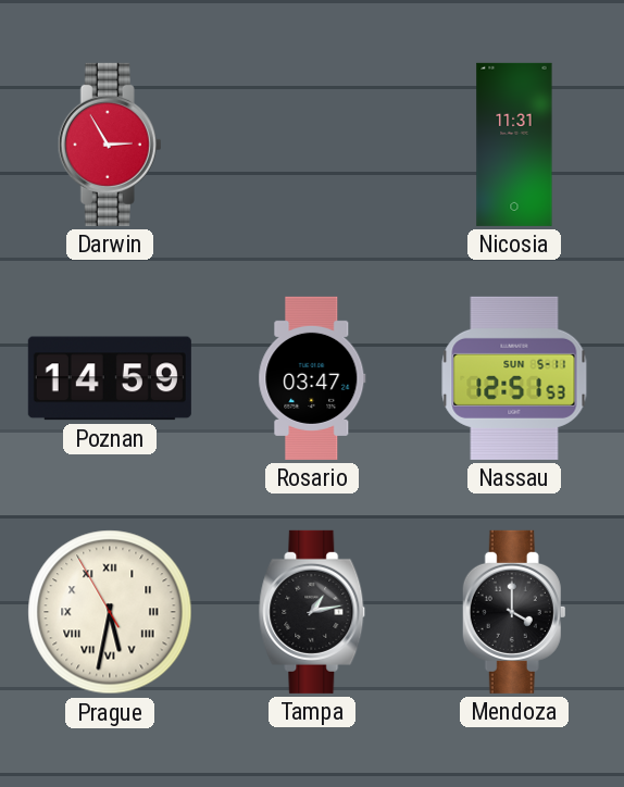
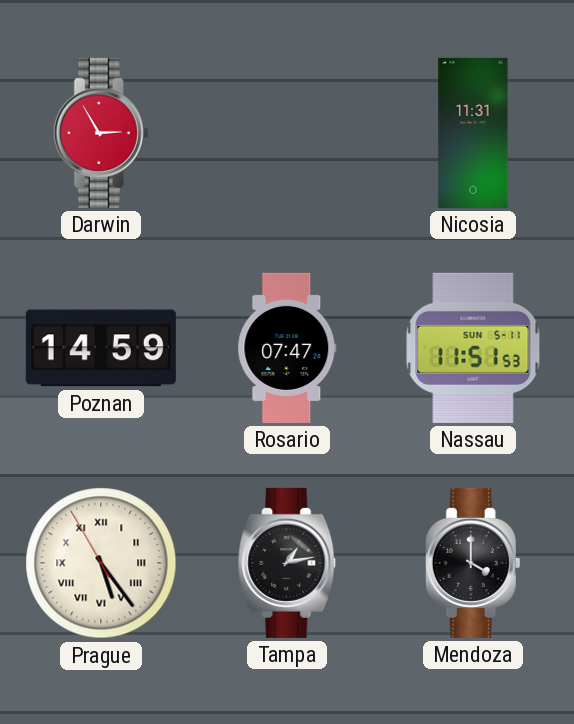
Rosario: 03:47 -> 07:47 (287, 348)
Nassau: 12:51 -> 11:51 (473, 348)
Prague: 5:31 -> 5:23 (101, 563)
